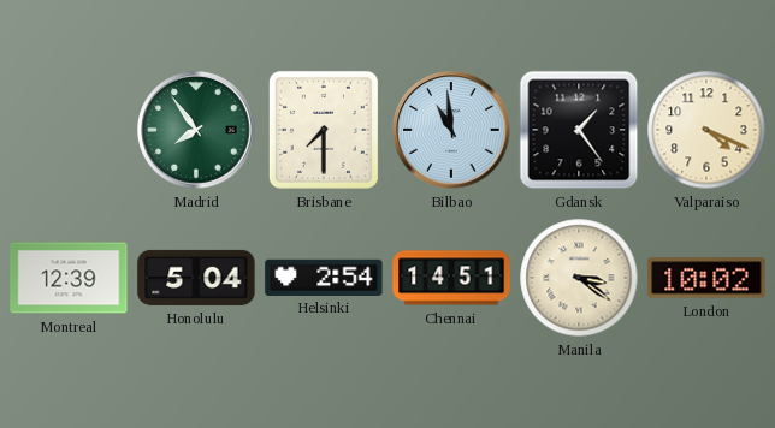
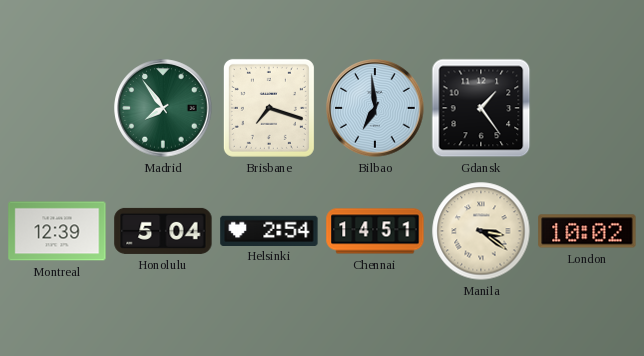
Brisbane: 7:30 -> 7:18 (269, 108)
Bilbao: 10:59 -> 6:59 (375, 108)
Valparaiso: 4:19 -> none (706, 130)
